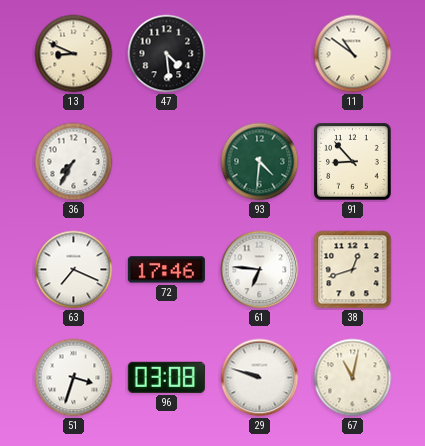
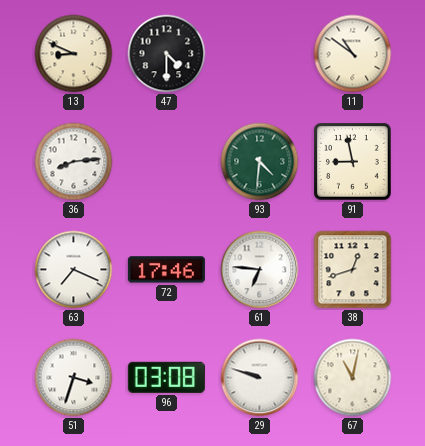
47: 4:29 -> 4:30 (167, 54)
36: 7:35 -> 8:14 (74, 162)
91: 8:53 -> 8:58 (353, 162)
